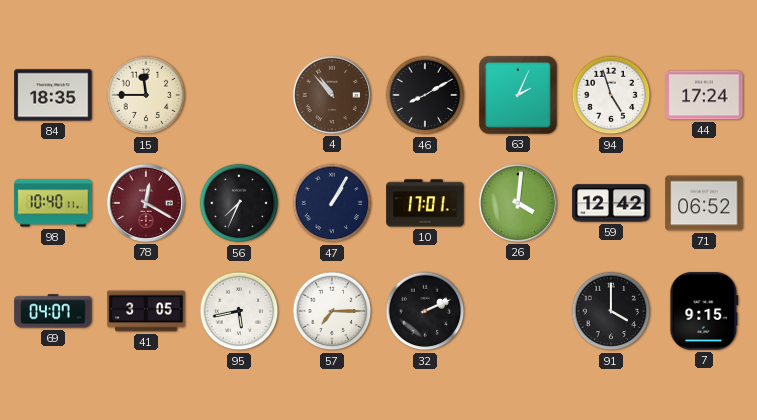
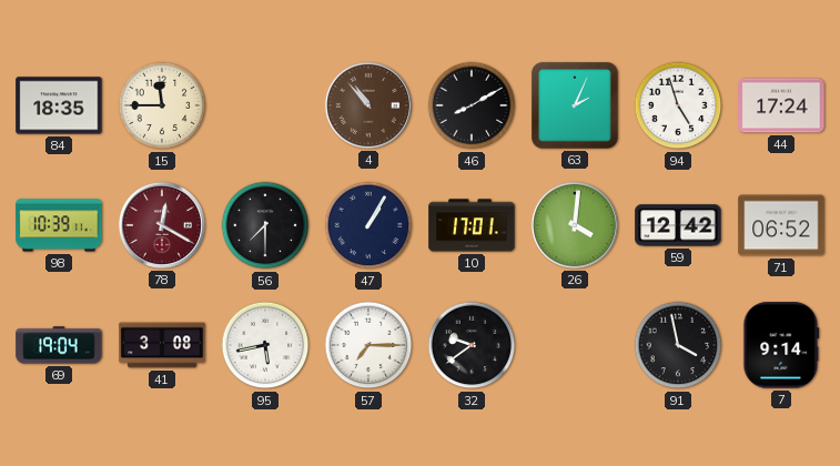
98: 10:40 -> 10:39 (59, 225)
56: 7:34 -> 7:30 (265, 225)
69: 04:07 -> 19:04 (59, 345)
41: 3:05 -> 3:08 (162, 345)
32: 2:11 -> 9:39 (472, 345)
91: 4:00 -> 3:58 (678, 345)
7: 9:15 -> 9:14 (781, 345)
